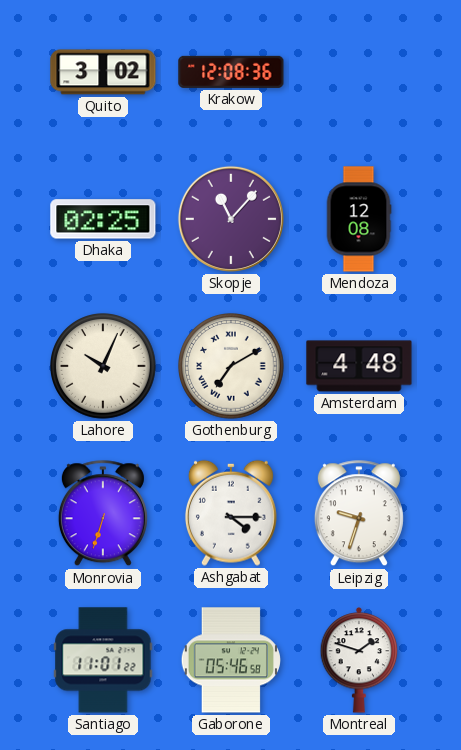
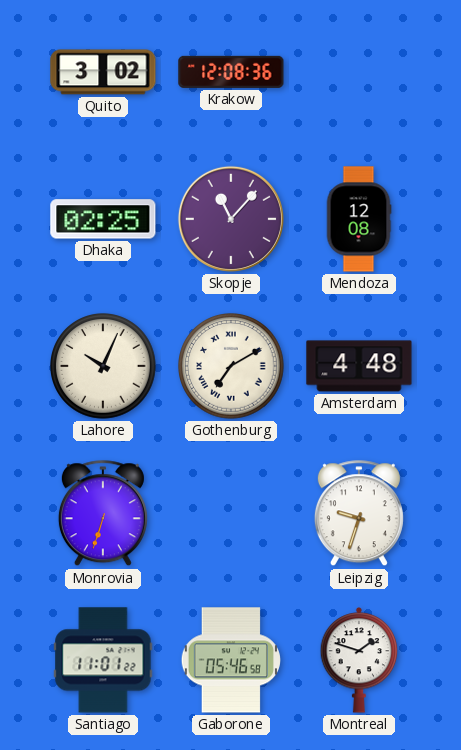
Ashgabat: 4:15 -> none (231, 513)
